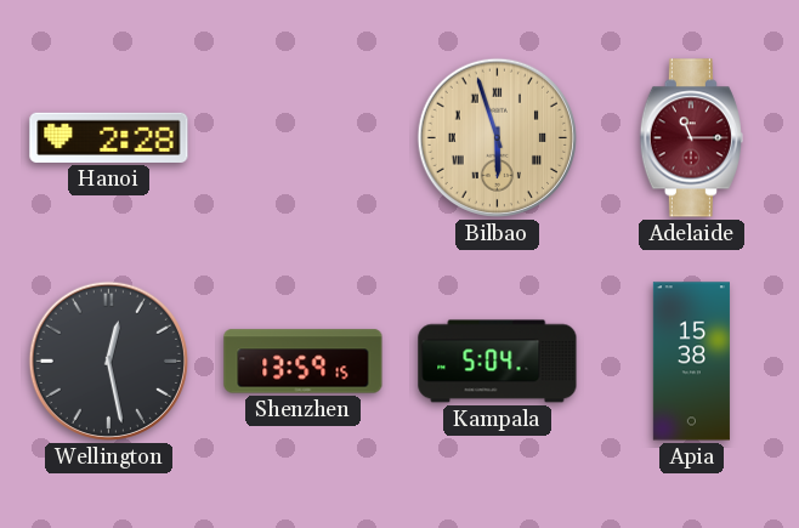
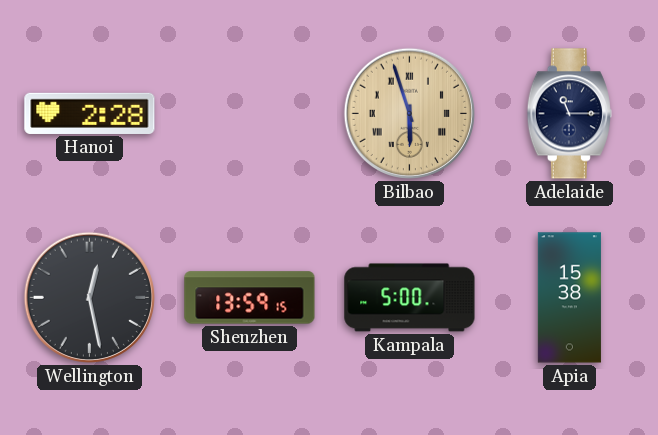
Adelaide dial: burgundy -> navy (569, 114)
Kampala: 5:04 -> 5:00 (410, 298)
